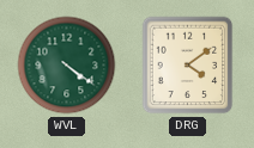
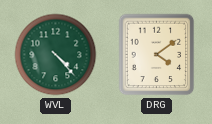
WVL: 4:21 -> 4:23 (56, 55)
